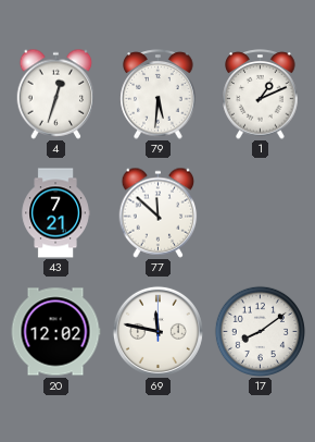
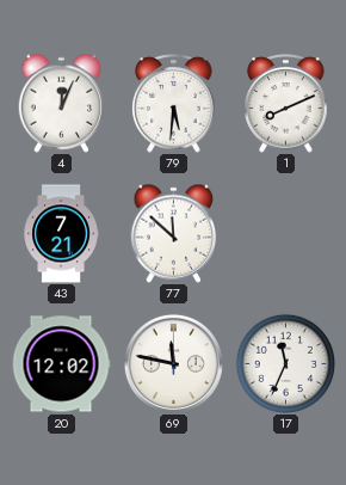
4: 12:33 -> 12:04 (62, 103)
1: 1:11 -> 8:11 (286, 104)
17: 8:09 -> 11:34 (285, 363)
